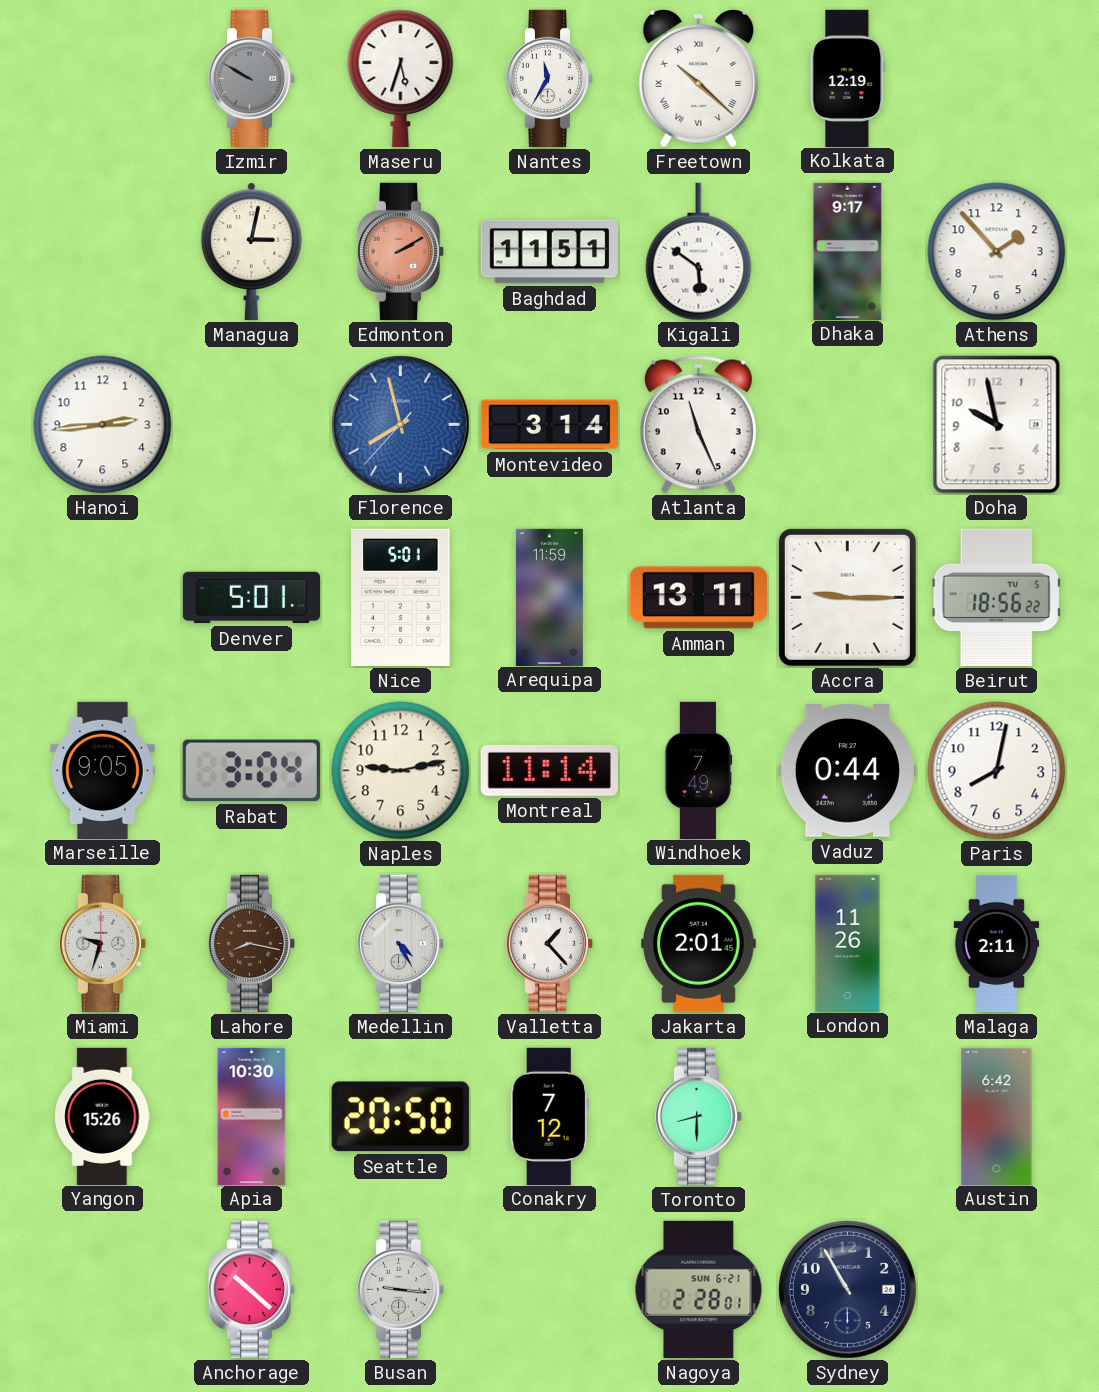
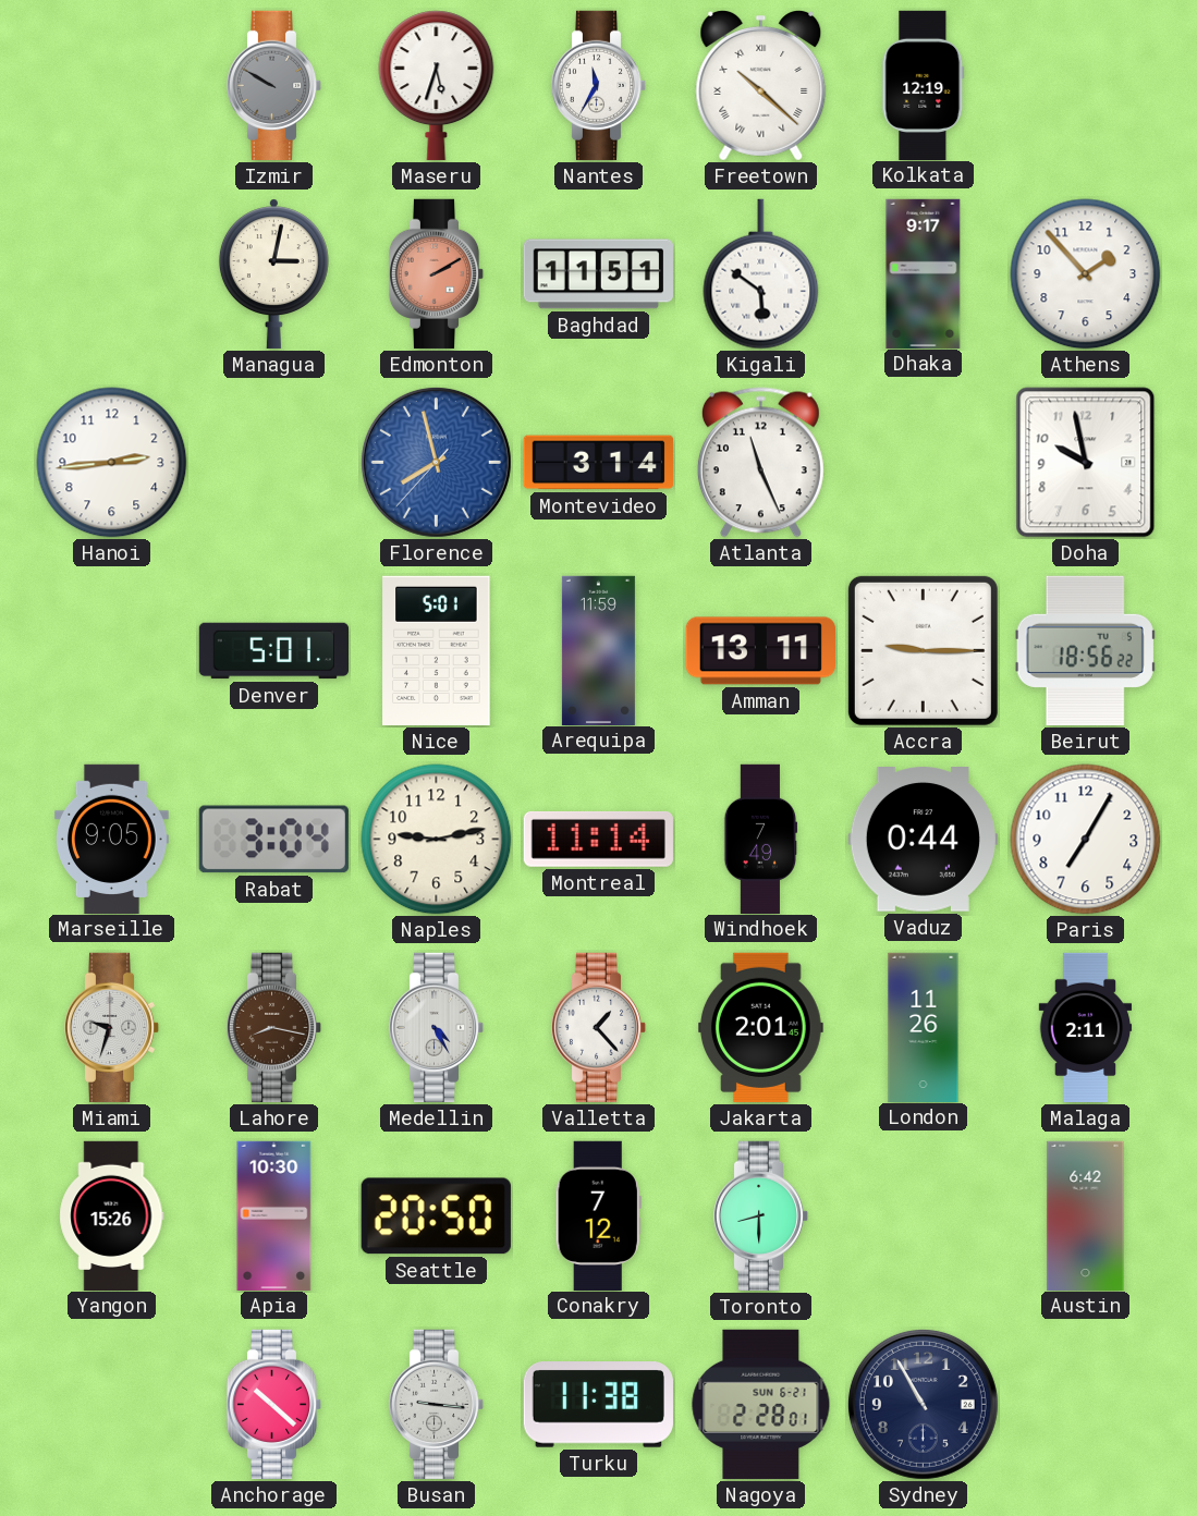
Paris: 8:02 -> 7:05 (1086, 840)
Turku: none -> 11:38 (598, 1405)
